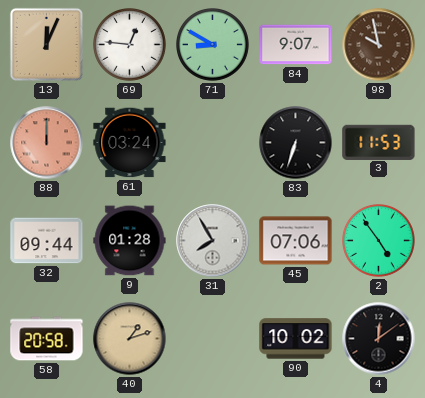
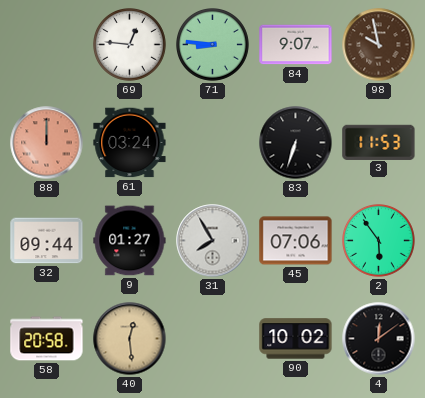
13: 12:04 -> none (46, 44)
71: 8:50 -> 8:46 (213, 45)
9: 01:28 -> 01:27 (130, 241)
2: 4:54 -> 5:54 (379, 241)
40: 1:12 -> 12:29 (130, 339)
